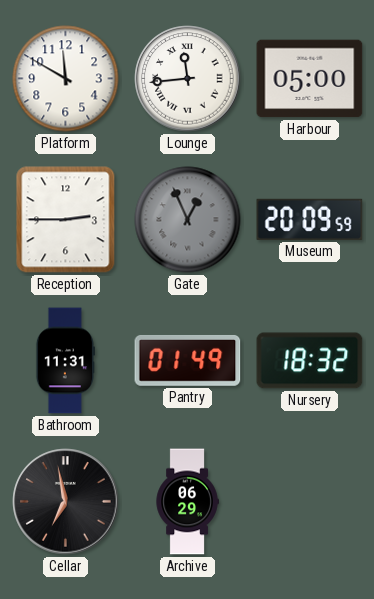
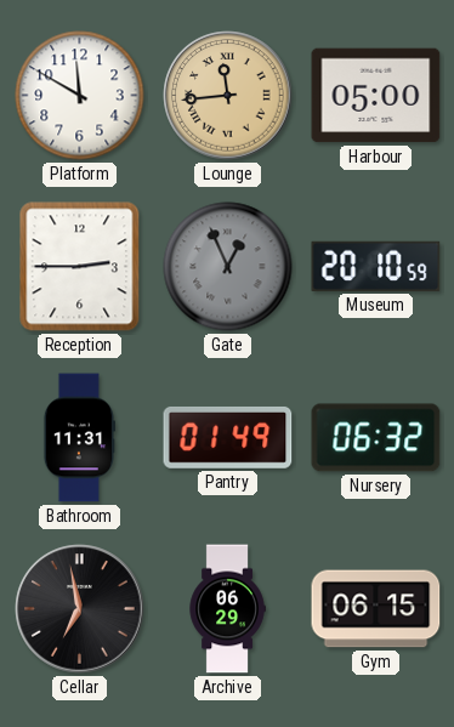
Lounge dial: white -> champagne (228, 96)
Museum: 20:09 -> 20:10 (376, 266)
Nursery: 18:32 -> 06:32 (376, 438)
Gym: none -> 06:15 (376, 609)
